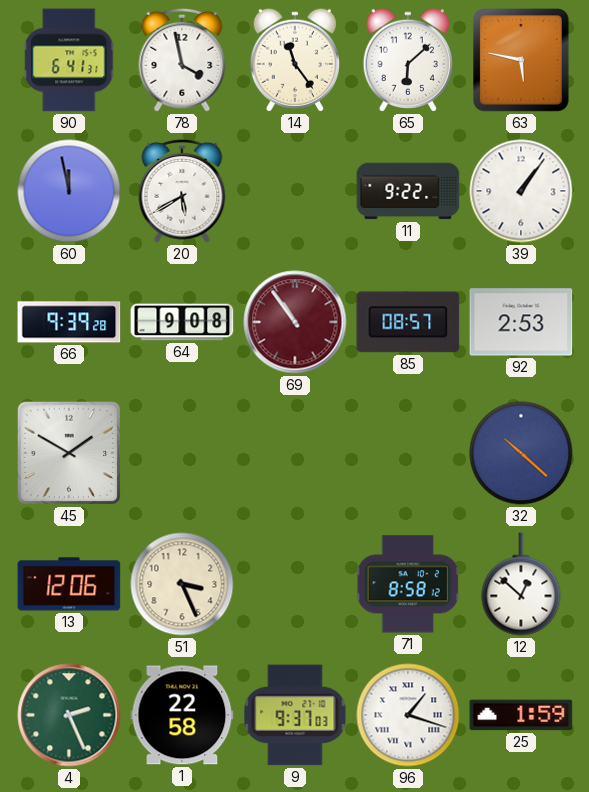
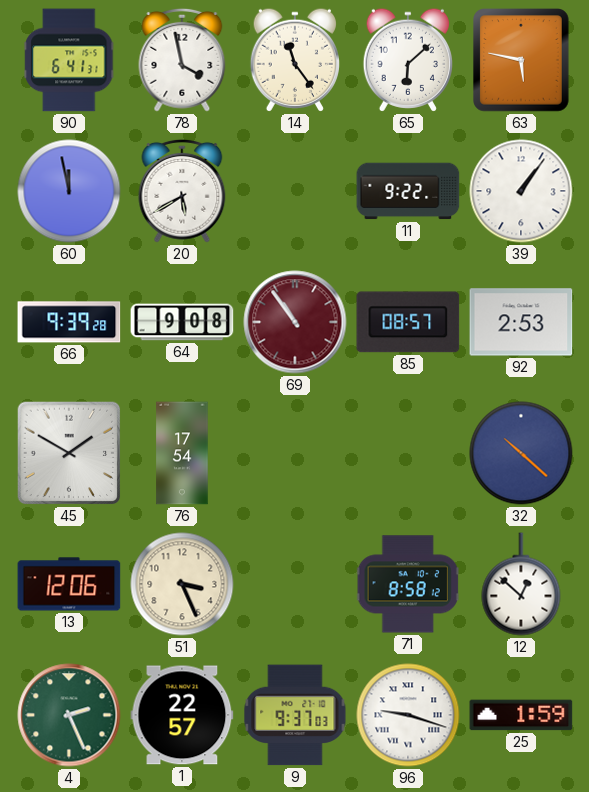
76: none -> 17:54 (182, 453)
1: 22:58 -> 22:57 (182, 715)
96: 1:18 -> 9:18 (408, 715)
